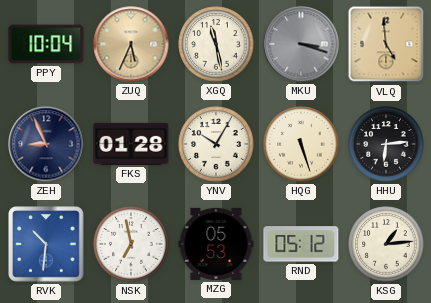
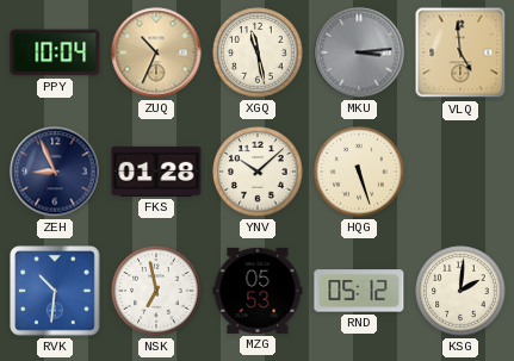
ZUQ: 5:34 -> 10:34 (156, 52)
MKU: 3:18 -> 3:14 (359, 52)
YNV: 10:05 -> 10:08 (258, 172)
HHU: 6:14 -> none (386, 144)
KSG: 1:14 -> 2:01 (460, 291)
